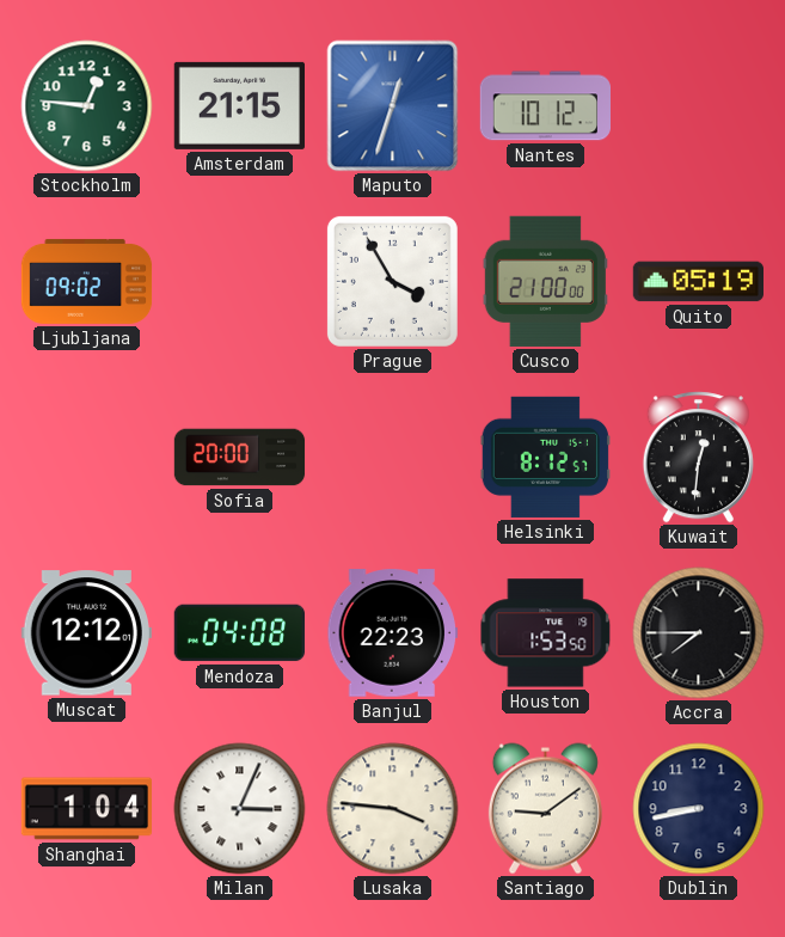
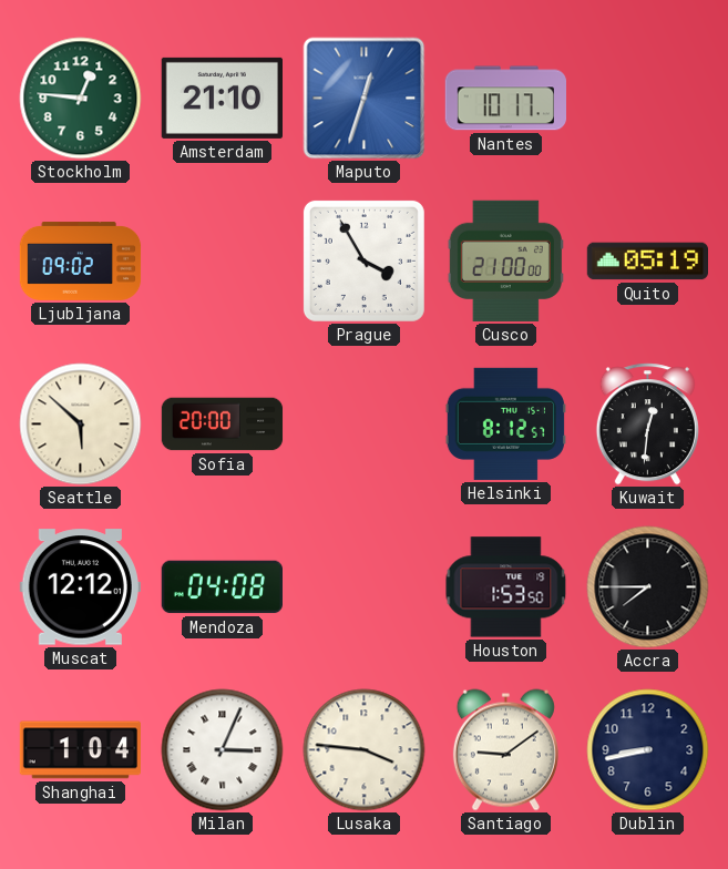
Amsterdam: 21:15 -> 21:10 (222, 98)
Nantes: 10:12 -> 10:17 (505, 99)
Seattle: none -> 5:52 (81, 425)
Banjul: 22:23 -> none (392, 633)
